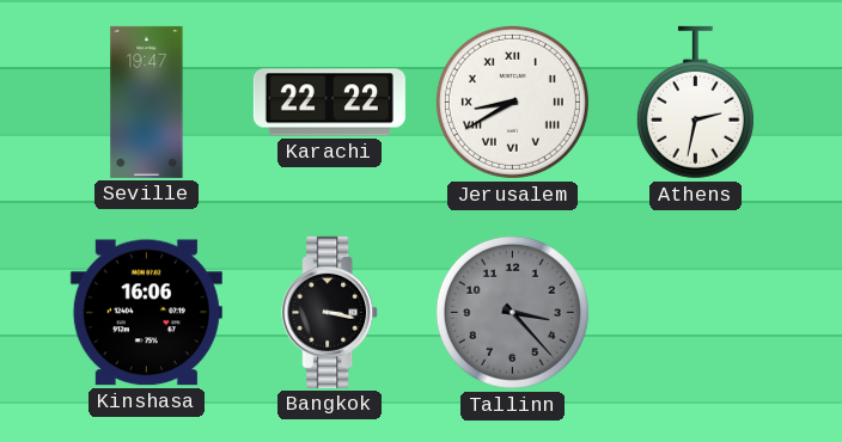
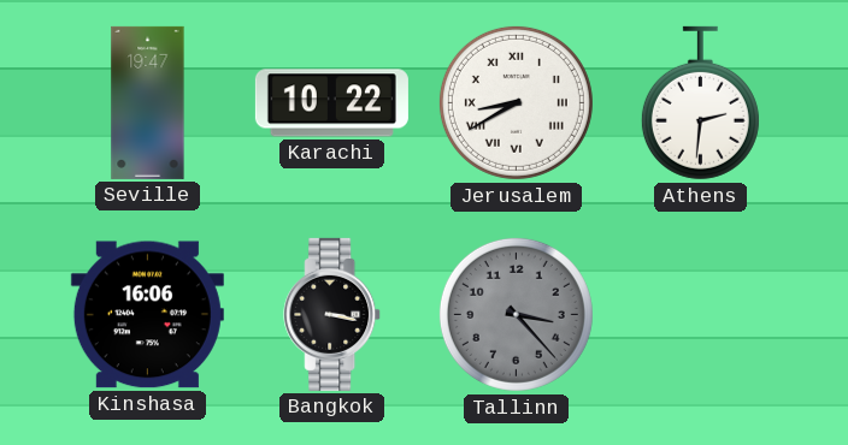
Karachi: 22:22 -> 10:22 (331, 103)
Athens: 2:32 -> 2:31 (700, 103)
